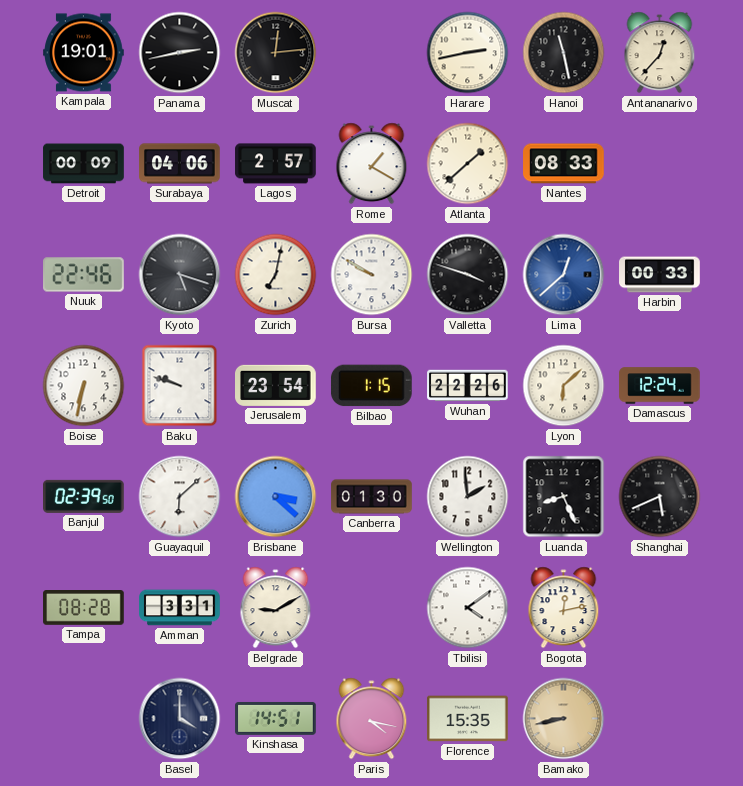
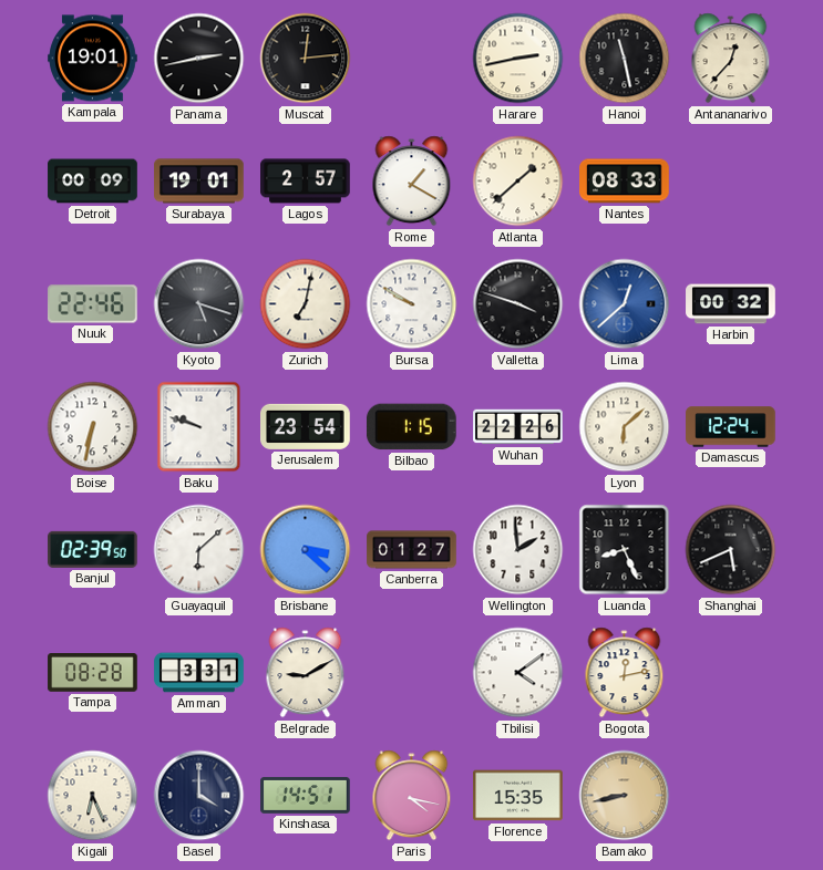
Surabaya: 04:06 -> 19:01 (199, 182)
Harbin: 00:33 -> 00:32 (731, 304)
Canberra: 01:30 -> 01:27 (412, 550)
Kigali: none -> 6:26 (93, 796)
